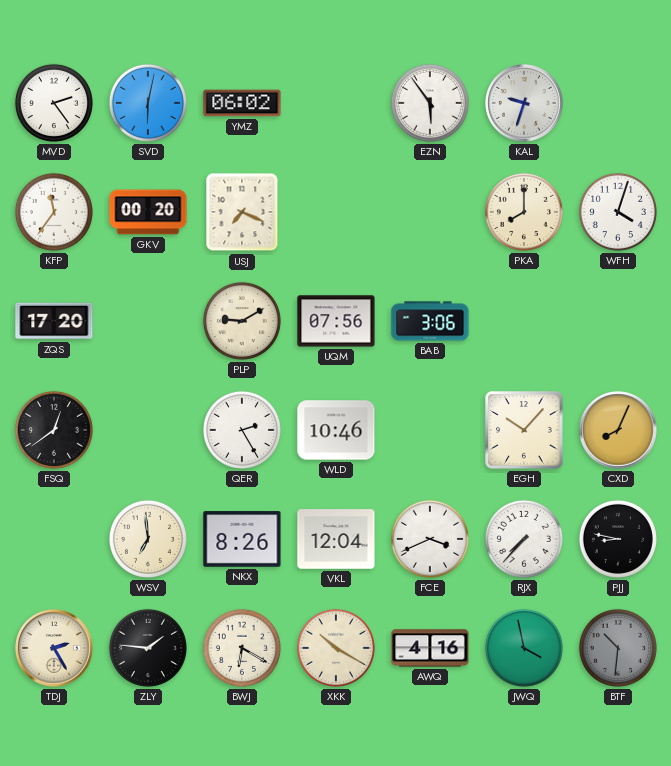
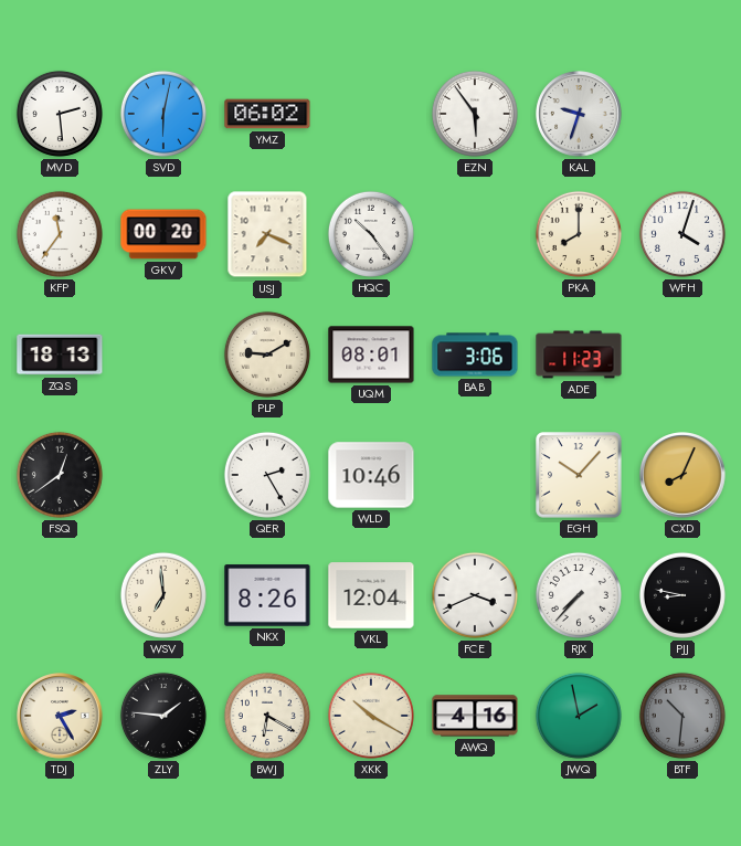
MVD: 2:24 -> 2:29 (60, 114)
HQC: none -> 10:24 (371, 234)
ZQS: 17:20 -> 18:13 (60, 355)
UQM: 07:56 -> 08:01 (371, 355)
ADE: none -> 11:23 (579, 355)
JWQ: 3:58 -> 1:58 (579, 716)
